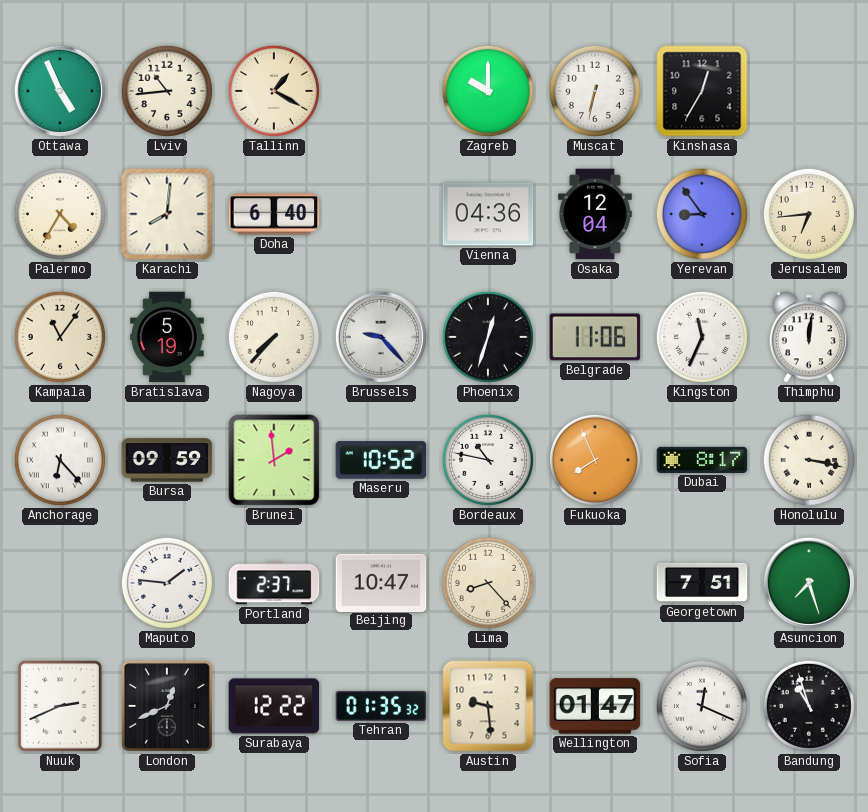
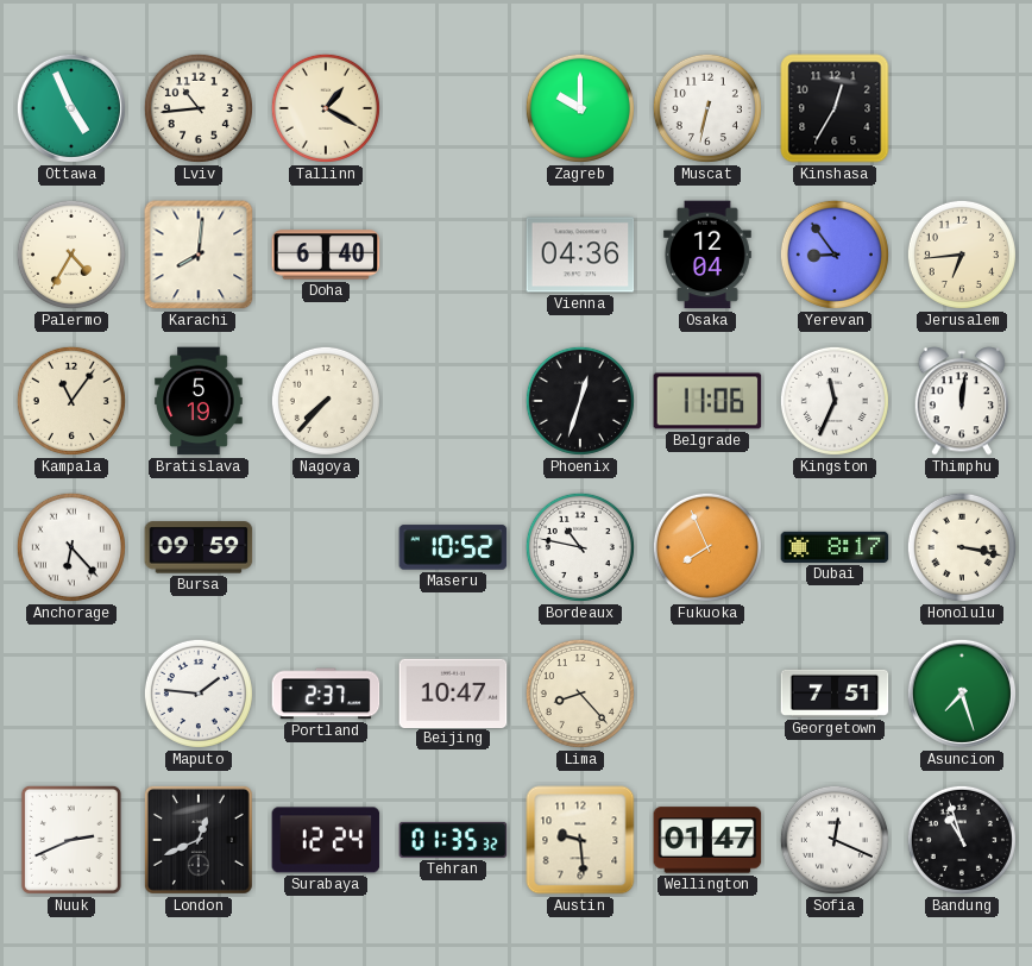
Brussels: 9:23 -> none (381, 337)
Brunei: 1:59 -> none (274, 460)
Surabaya: 12:22 -> 12:24 (326, 840)
